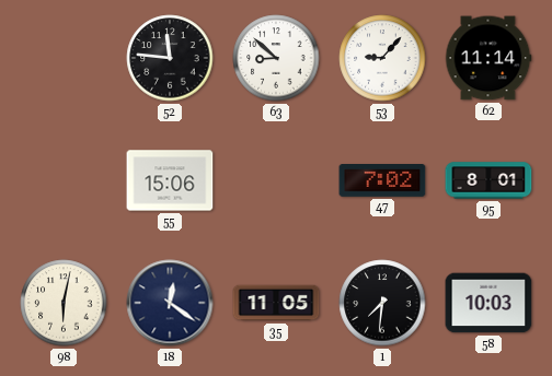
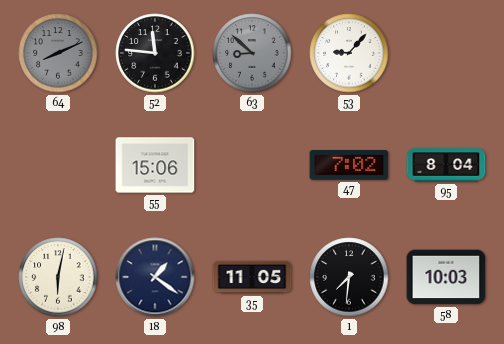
64: none -> 8:11 (58, 53)
63 dial: white -> grey (252, 53)
62: 11:14 -> none (488, 58)
95: 8:01 -> 8:04 (446, 165)
18: 12:21 -> 1:21 (155, 277)
